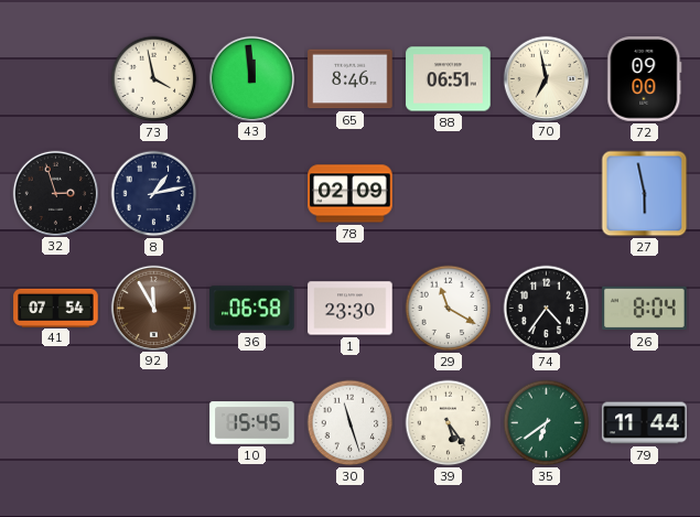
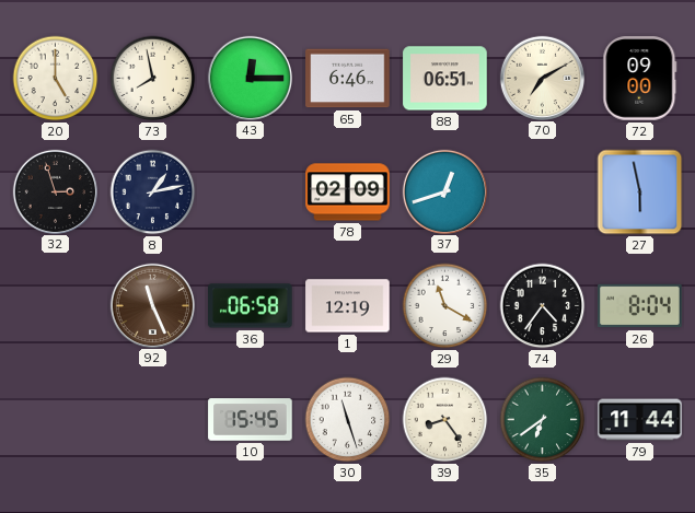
20: none -> 5:00 (56, 79)
73: 3:58 -> 7:58 (153, 79)
43: 11:59 -> 12:15 (250, 78)
65: 8:46 -> 6:46 (348, 79)
70: 6:58 -> 7:10 (542, 78)
37: none -> 12:42 (444, 191)
41: 07:54 -> none (56, 308)
92: 11:55 -> 11:26 (152, 305)
1: 23:30 -> 12:19 (348, 306)
39: 5:24 -> 8:24 (445, 420)
